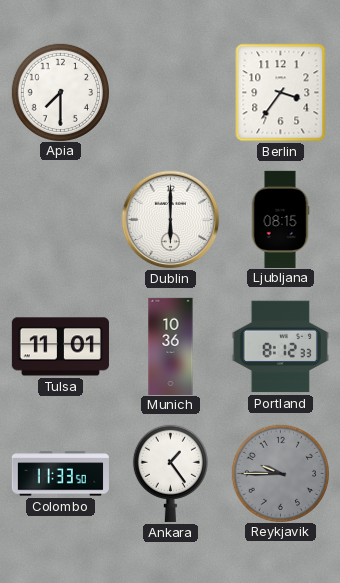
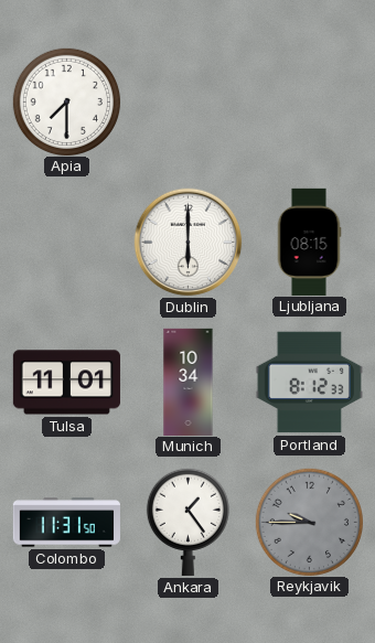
Berlin: 3:36 -> none (281, 93)
Munich: 10:36 -> 10:34 (189, 382)
Colombo: 11:33 -> 11:31 (66, 523)
